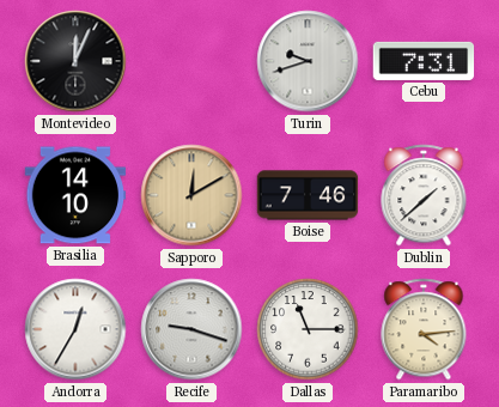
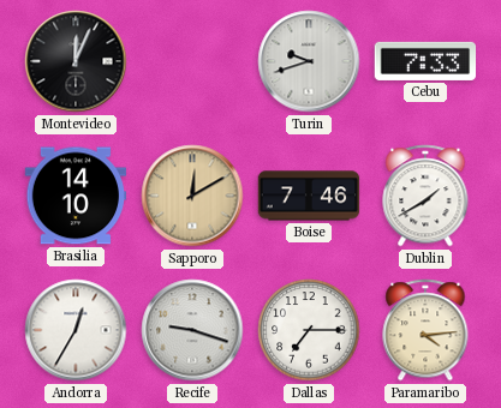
Cebu: 7:31 -> 7:33 (425, 61)
Dublin: 1:38 -> 1:40 (425, 196)
Dallas: 11:15 -> 7:15 (309, 330)
